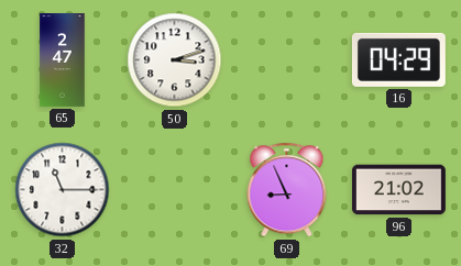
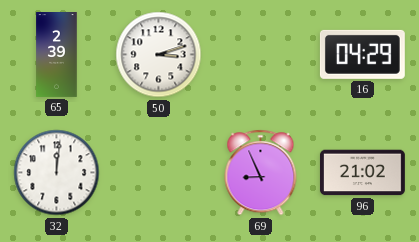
65: 2:47 -> 2:39 (57, 55)
32: 11:15 -> 12:01 (57, 173)
